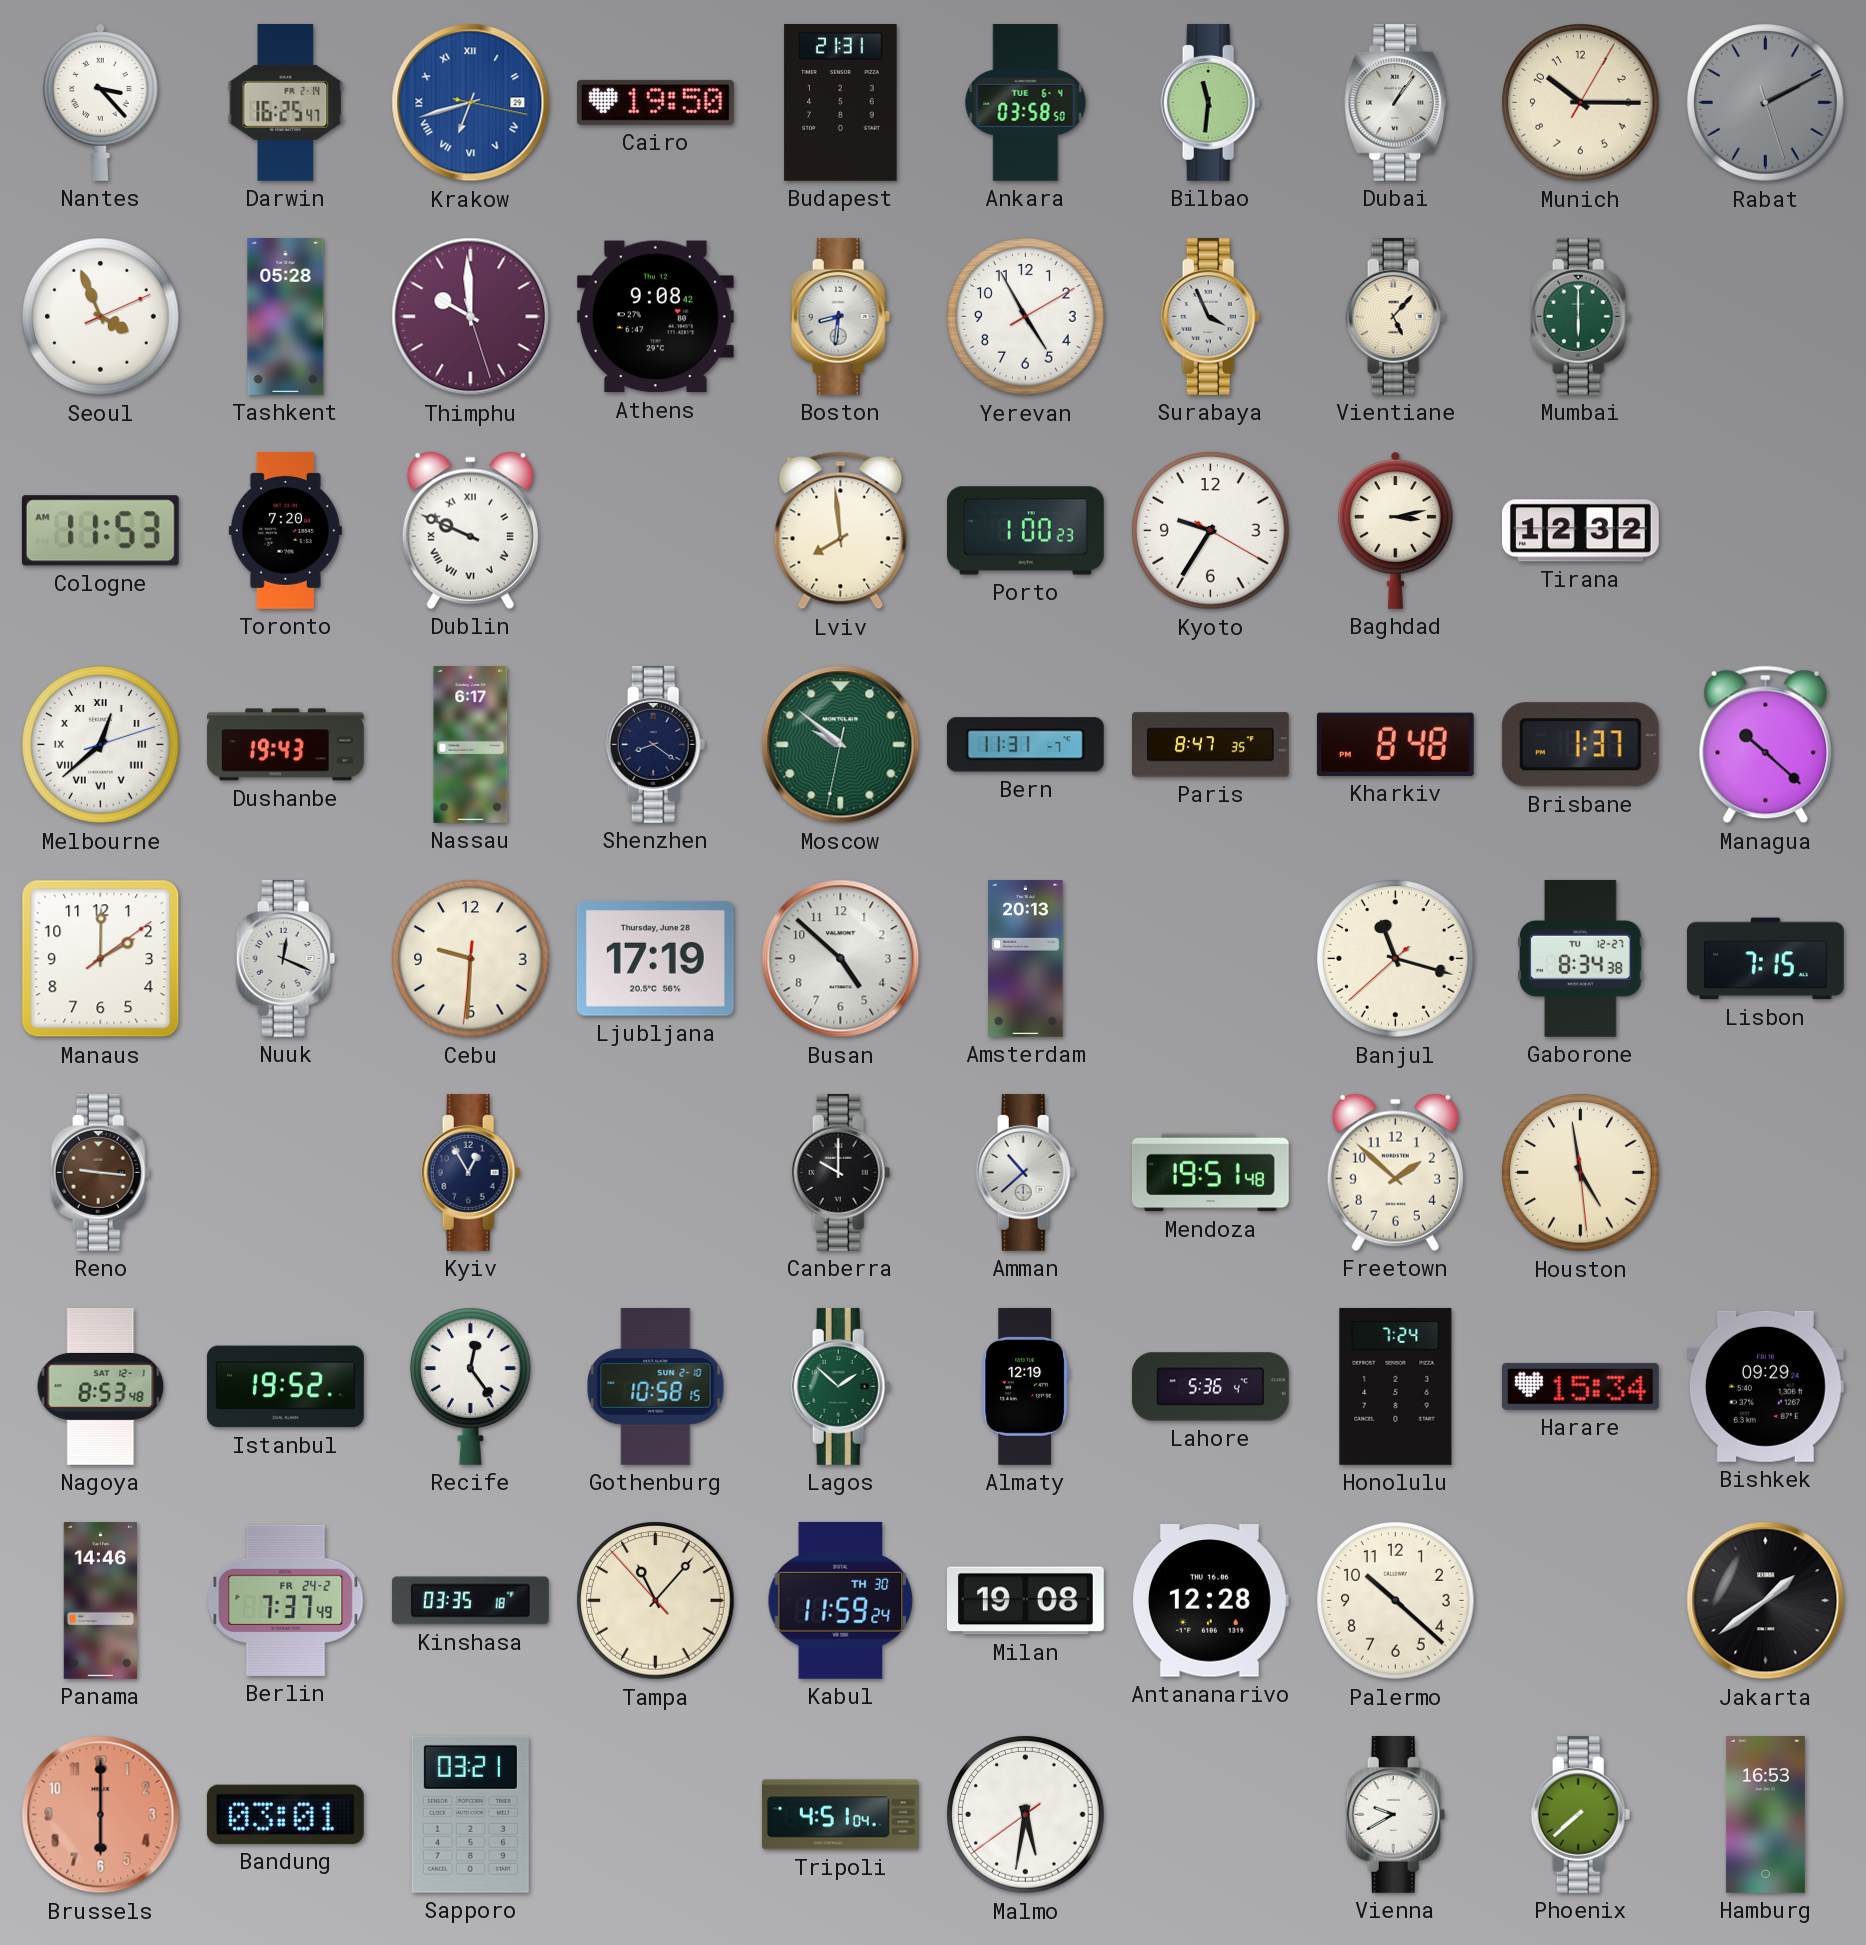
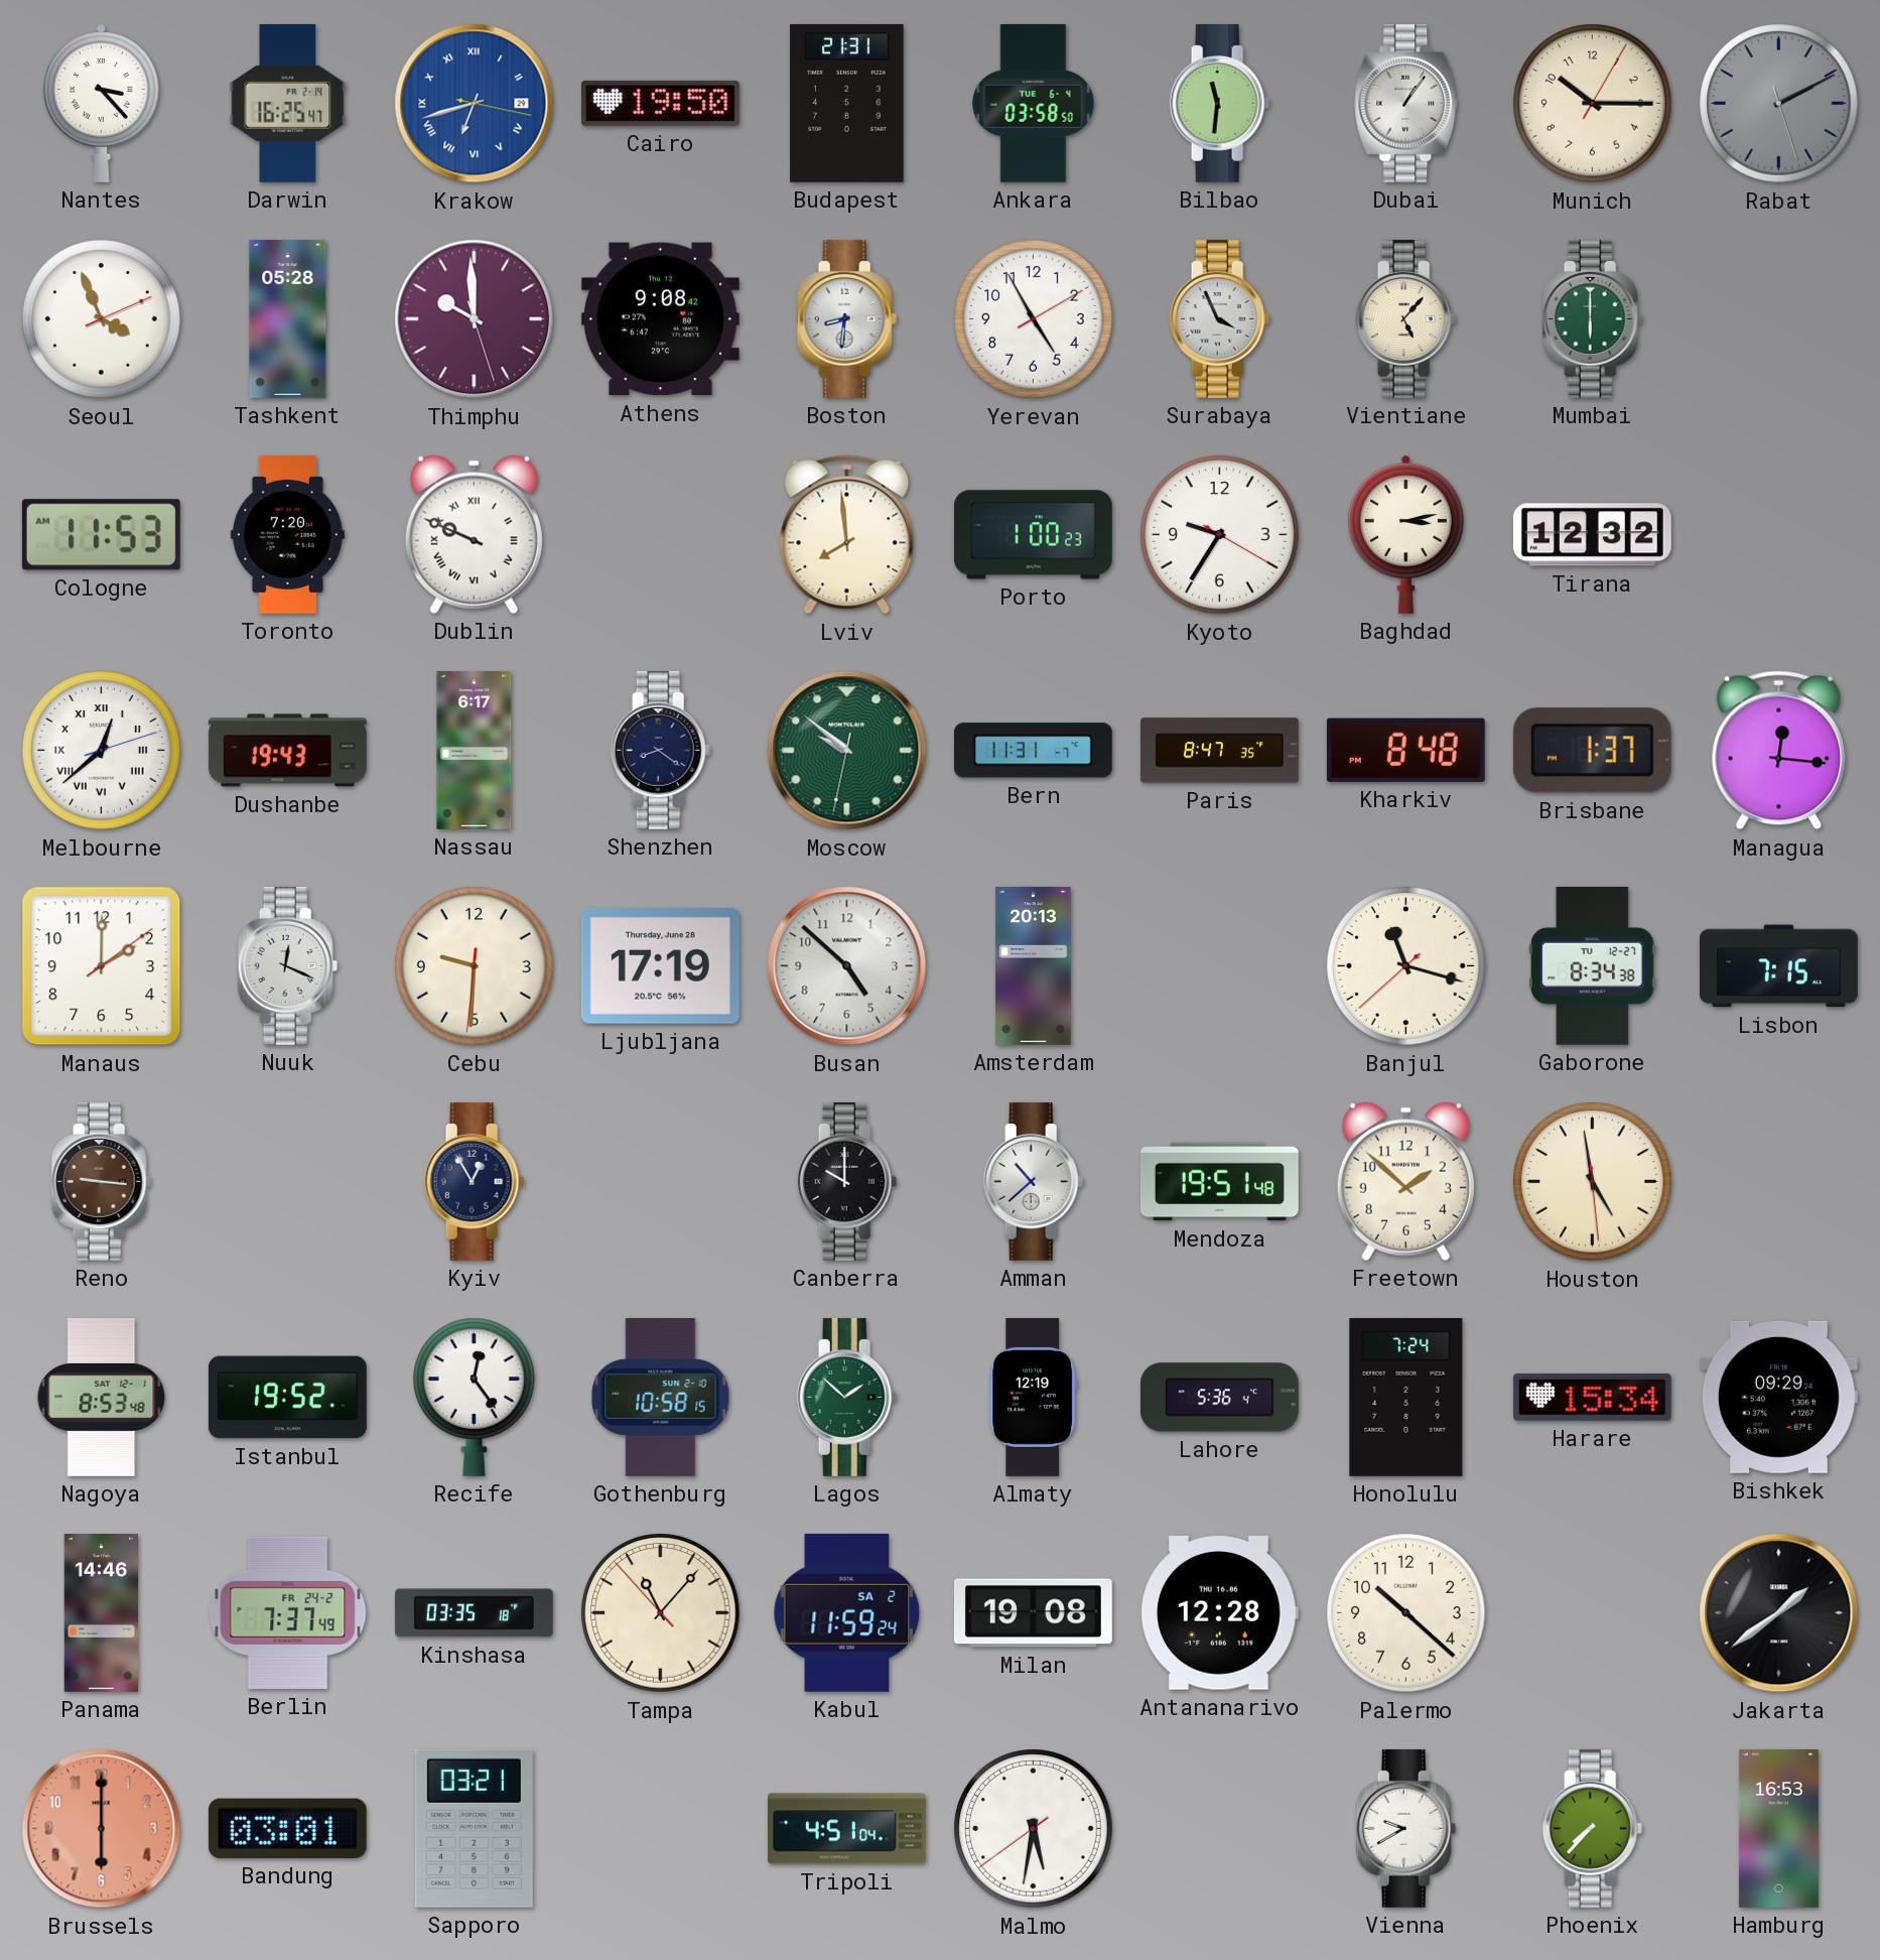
Managua: 10:22 -> 12:16 (1779, 751)
Kabul date: TH 30 -> SA 2 (847, 1612)
Phoenix: 7:38 -> 7:37 (1593, 1828)
